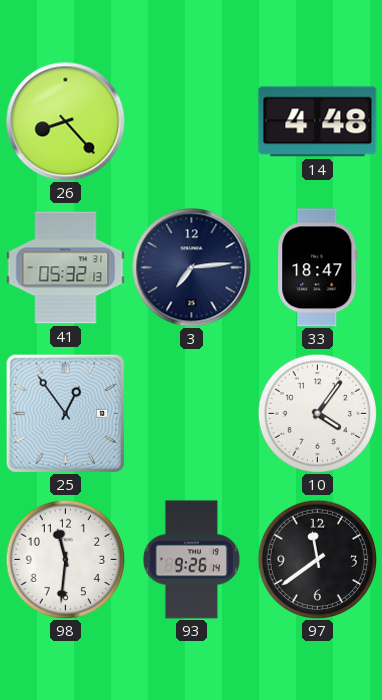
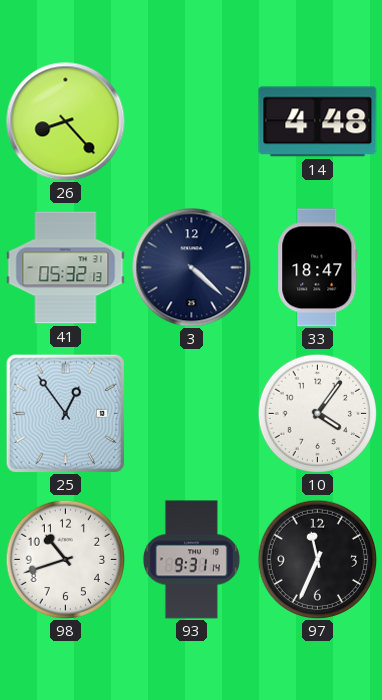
3: 7:14 -> 4:22 (192, 268)
98: 11:31 -> 10:42 (65, 559)
93: 9:26 -> 9:31 (191, 560)
97: 11:39 -> 11:34 (317, 559)
